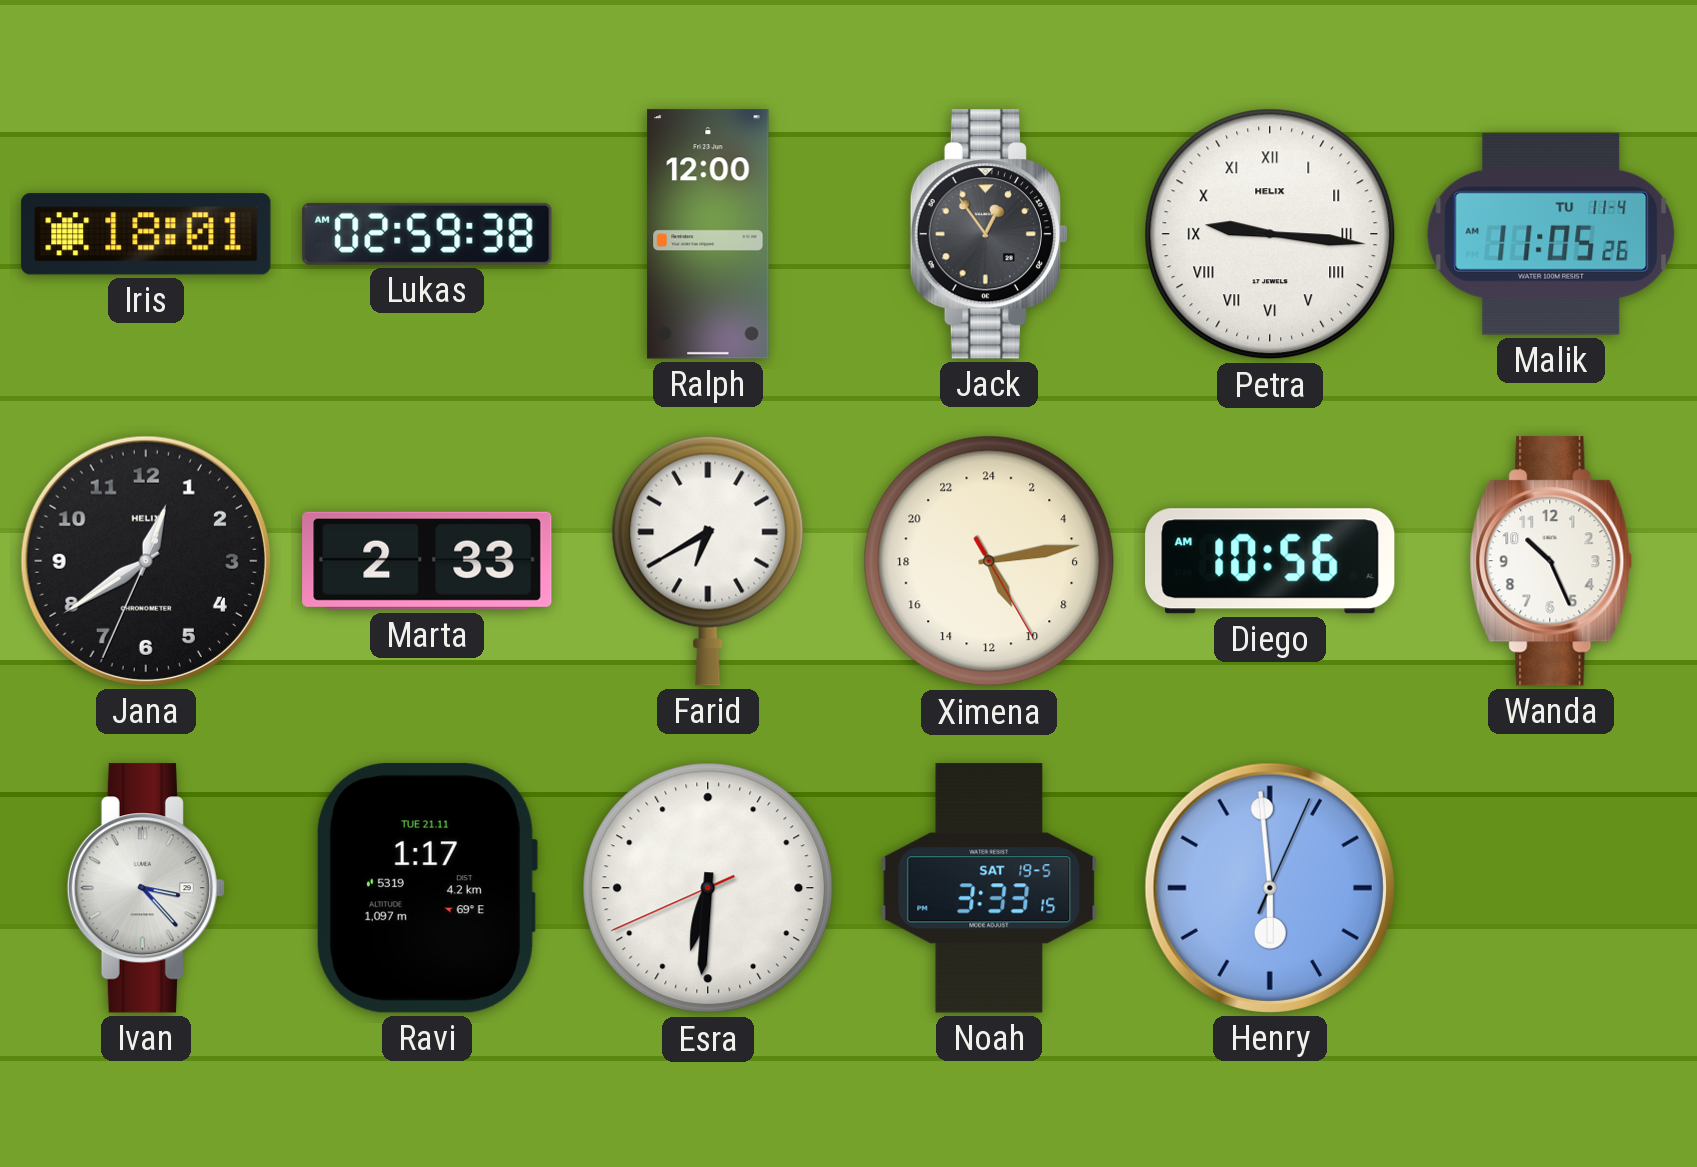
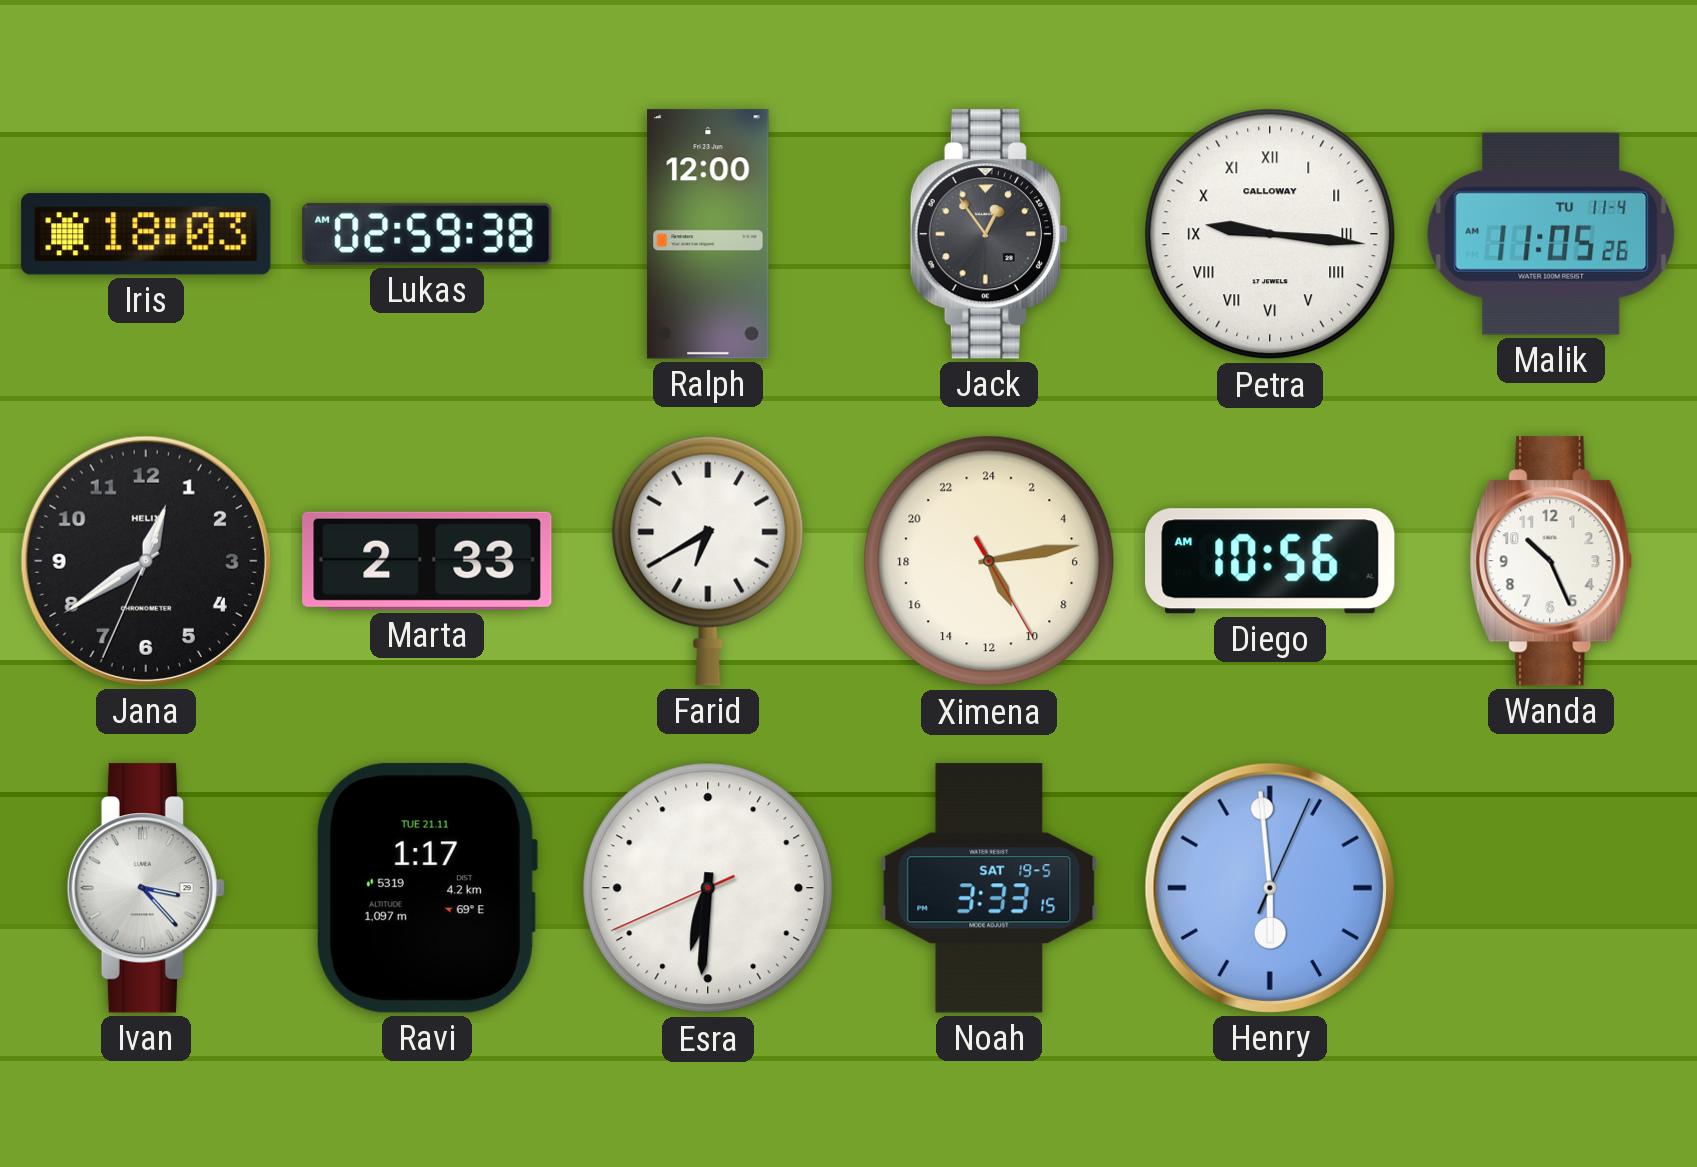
Iris: 18:01 -> 18:03 (146, 234)
Petra brand: HELIX -> CALLOWAY (1270, 234)
